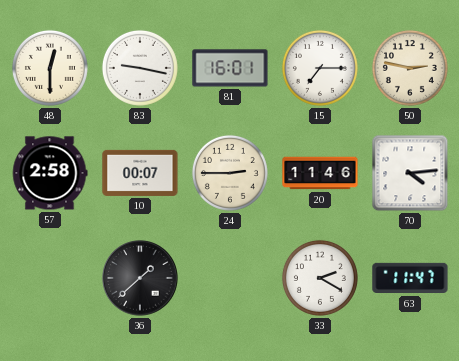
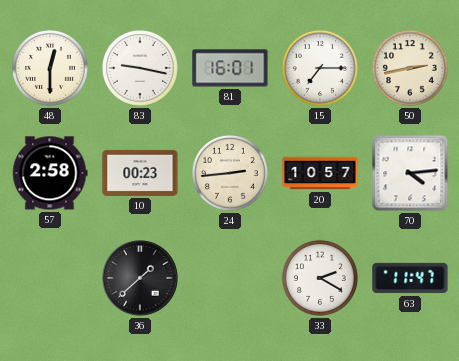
50: 2:47 -> 2:43 (410, 68)
10: 00:07 -> 00:23 (140, 173)
24: 2:45 -> 2:44 (230, 173)
20: 11:46 -> 10:57 (320, 173)
